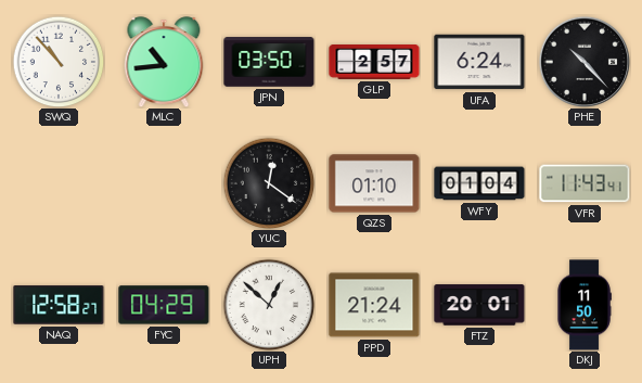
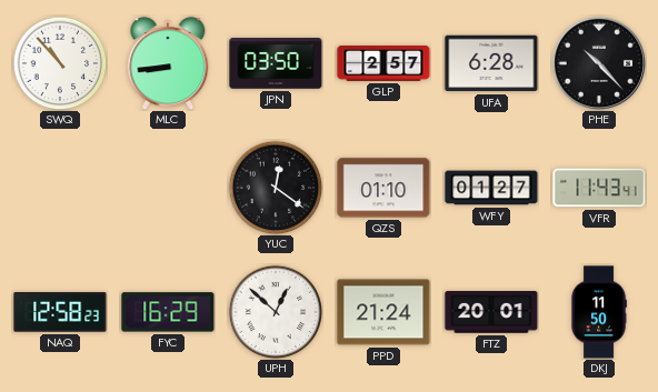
MLC: 10:44 -> 8:44 (168, 63)
UFA: 6:24 -> 6:28 (491, 63)
WFY: 01:04 -> 01:27 (491, 188)
NAQ: 12:58:27 -> 12:58:23 (60, 312)
FYC: 04:29 -> 16:29 (168, 312)
